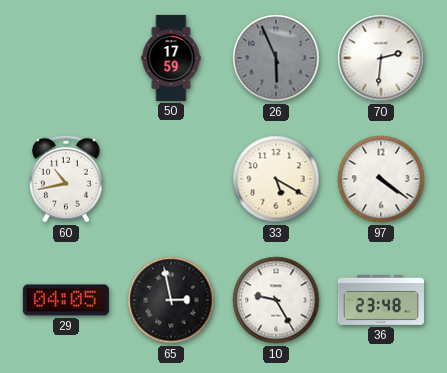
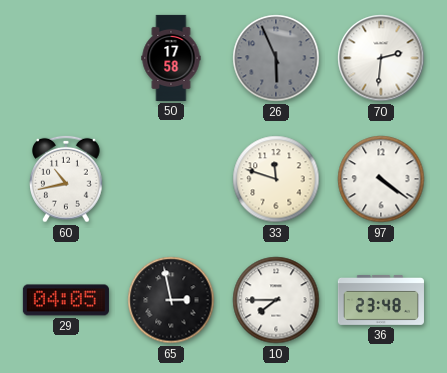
50: 17:59 -> 17:58 (171, 58)
33: 5:20 -> 11:48 (276, 179)
10: 9:25 -> 7:45 (276, 300)
